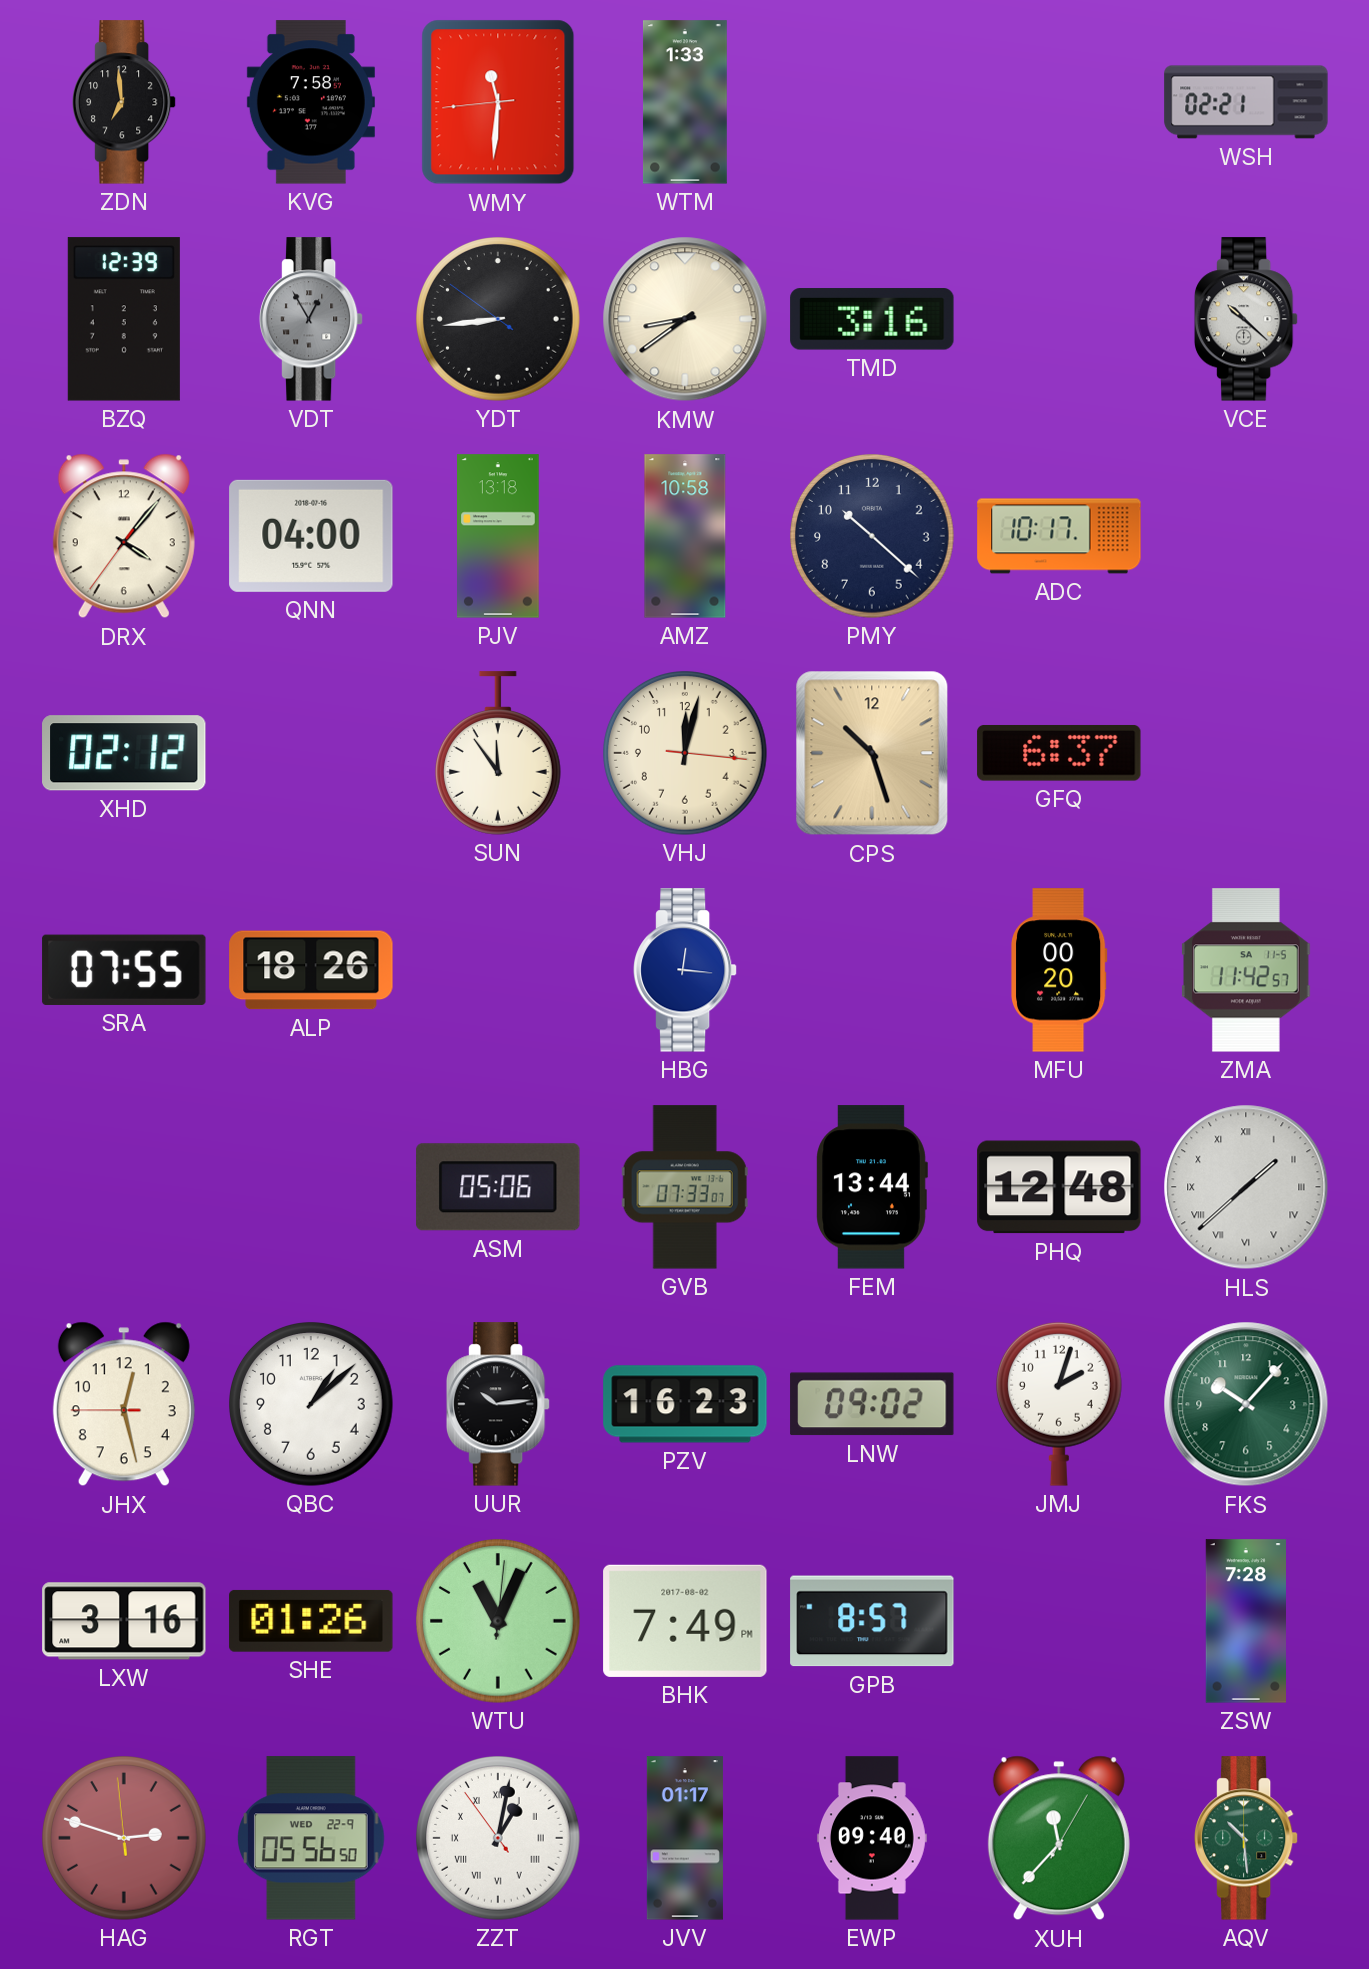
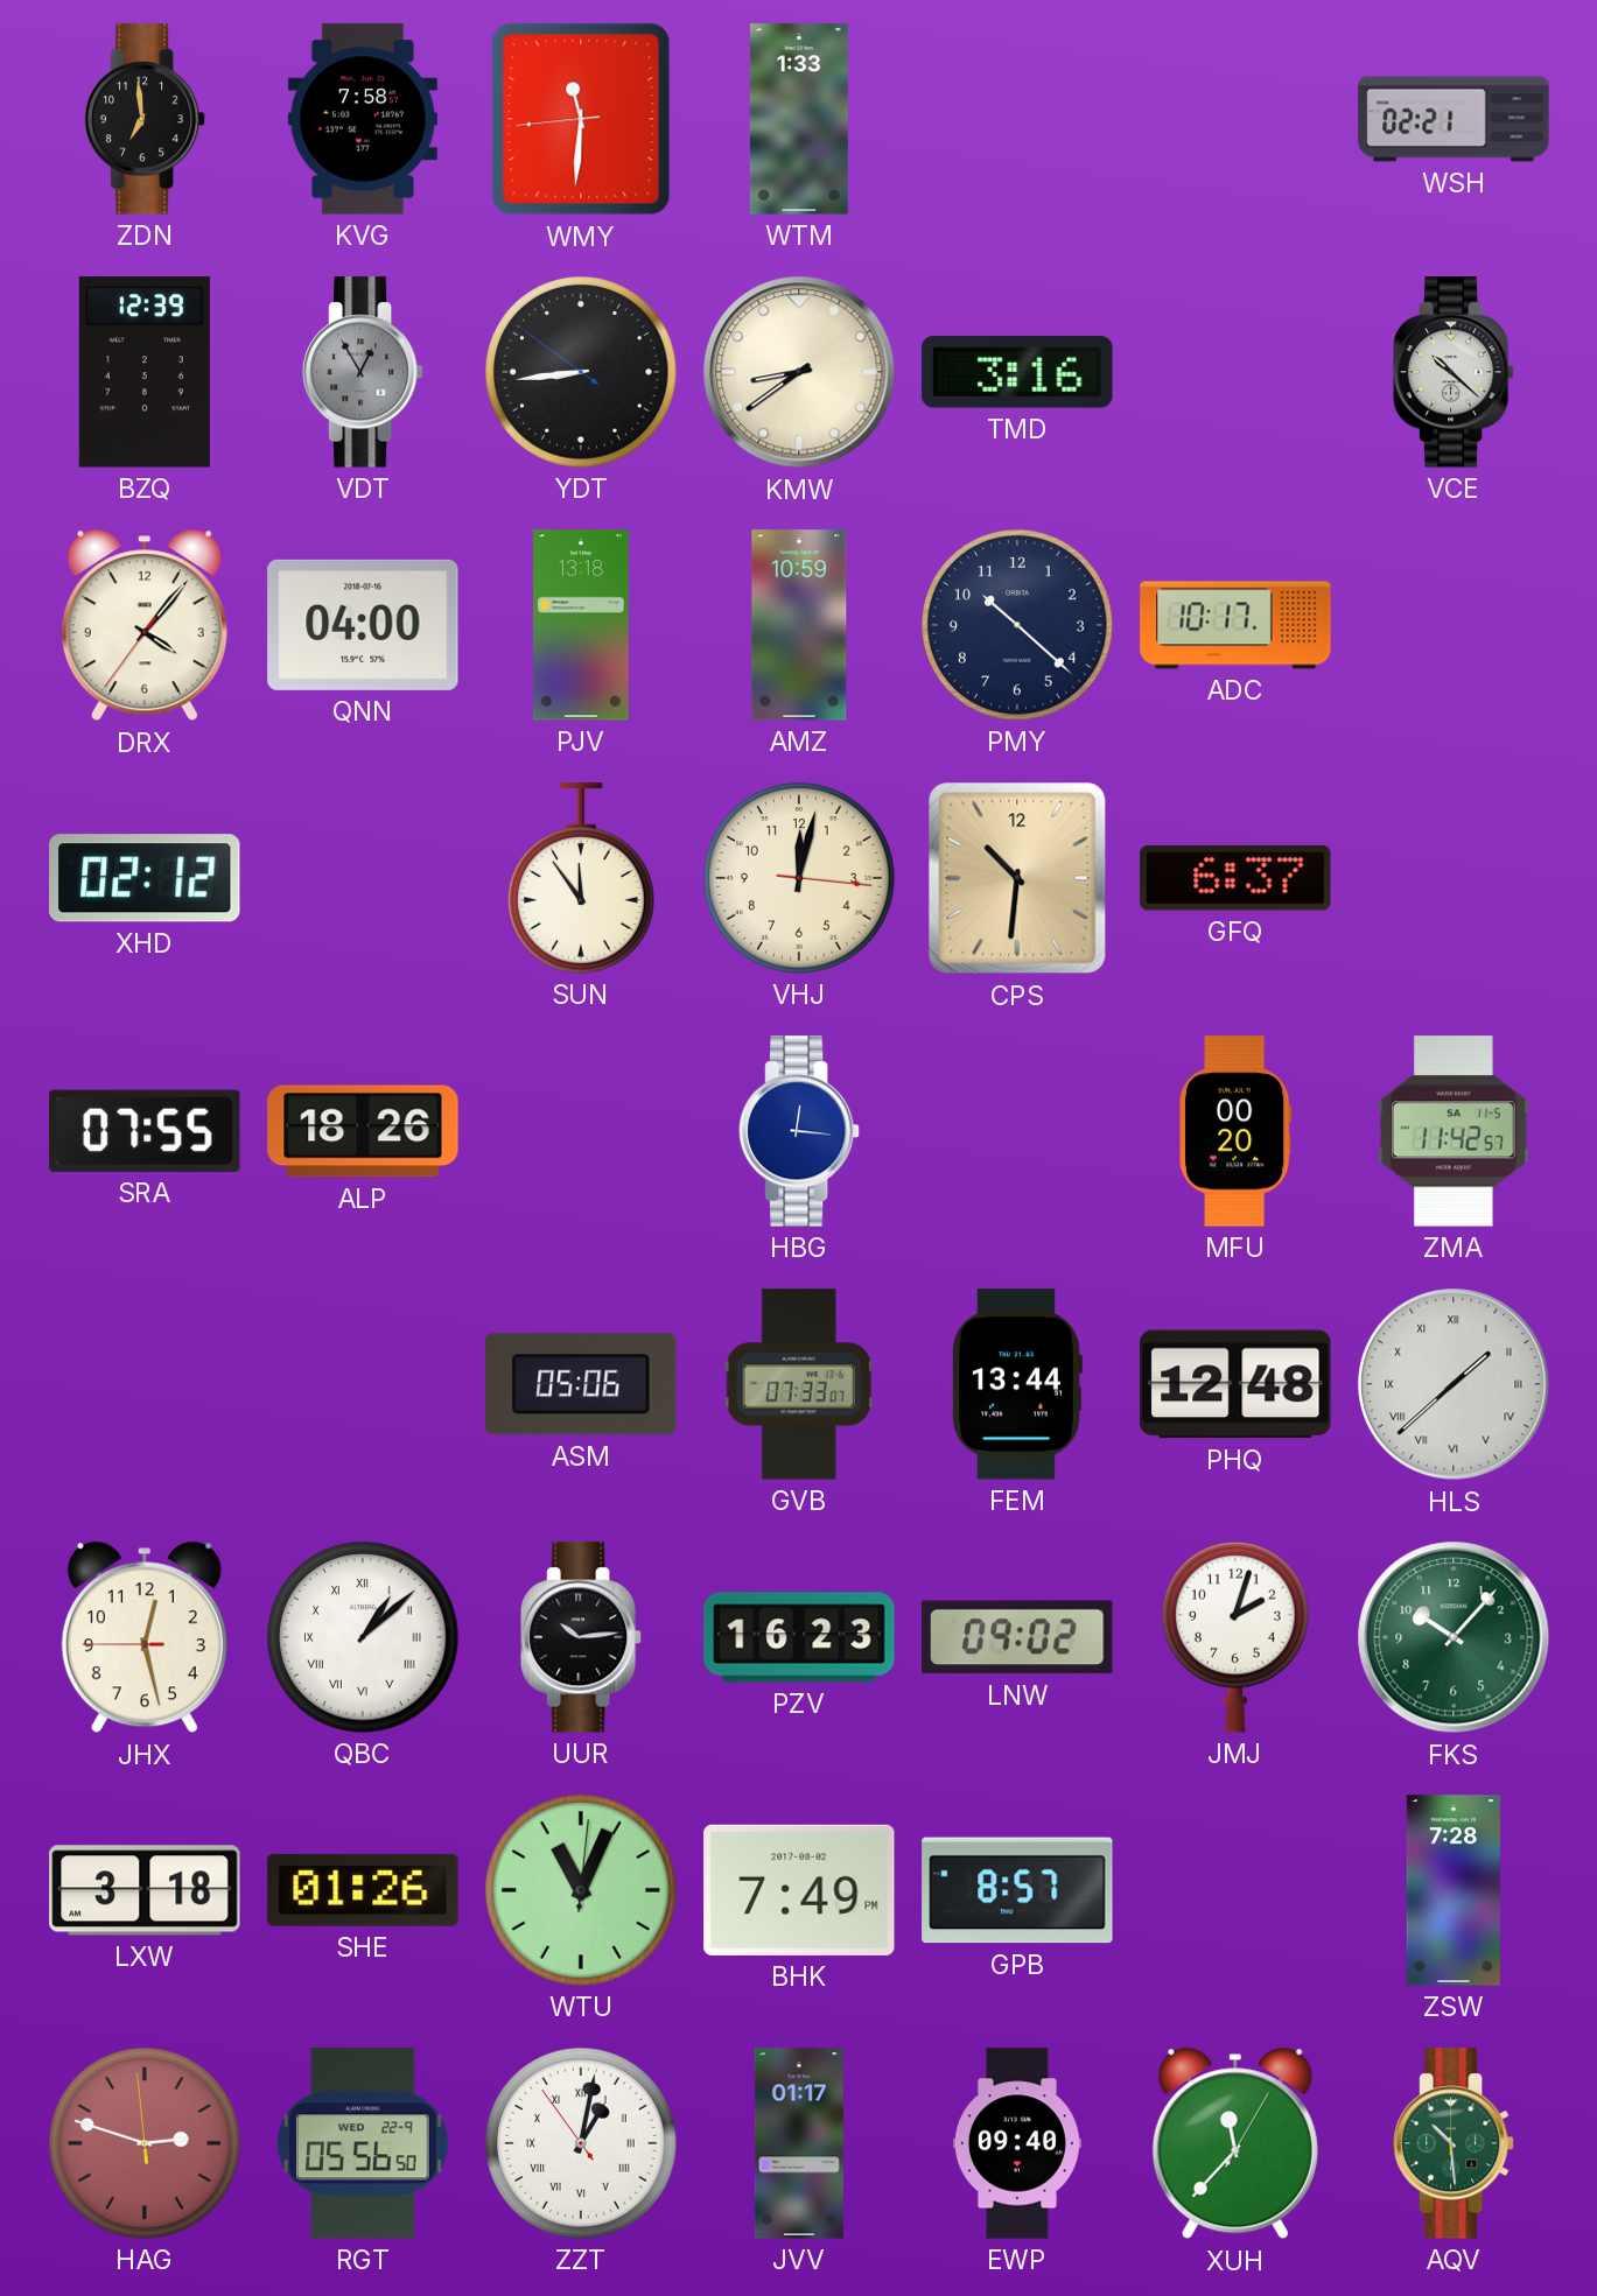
AMZ: 10:58 -> 10:59 (799, 625)
CPS: 10:27 -> 10:31 (1017, 878)
QBC numerals: Arabic -> Roman (363, 1637)
LXW: 3:16 -> 3:18 (145, 1890)
